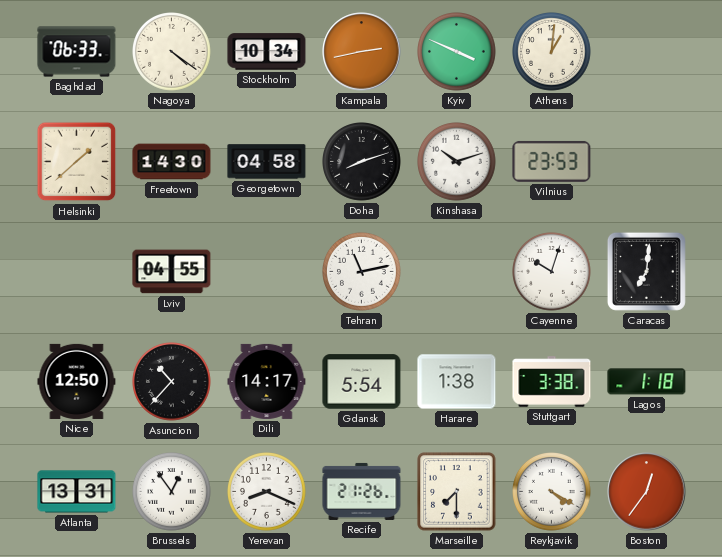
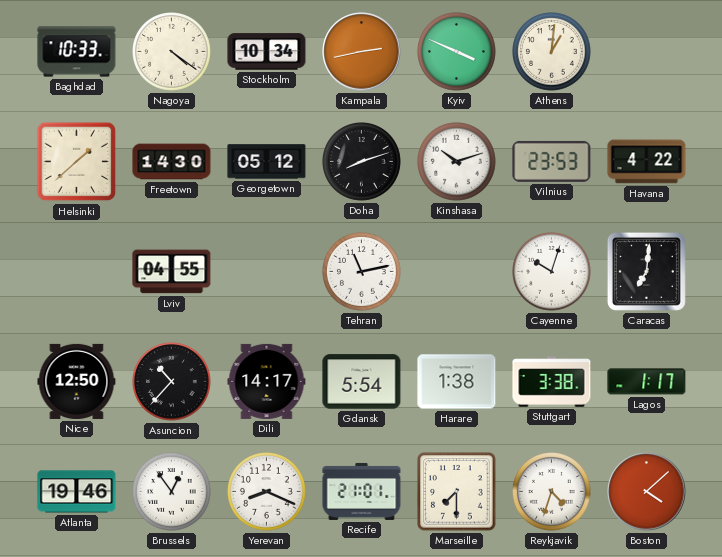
Baghdad: 06:33 -> 10:33 (77, 52)
Georgetown: 04:58 -> 05:12 (267, 162)
Havana: none -> 4:22 (647, 162)
Lagos: 1:18 -> 1:17 (647, 382)
Atlanta: 13:31 -> 19:46 (77, 492)
Recife: 21:26 -> 21:01 (362, 491)
Reykjavik: 4:20 -> 4:33 (552, 492)
Boston: 12:36 -> 4:08 (647, 492)
